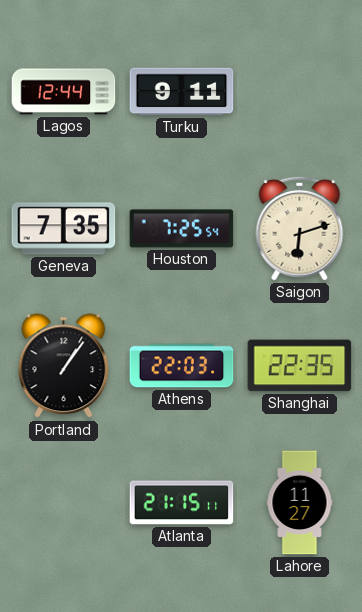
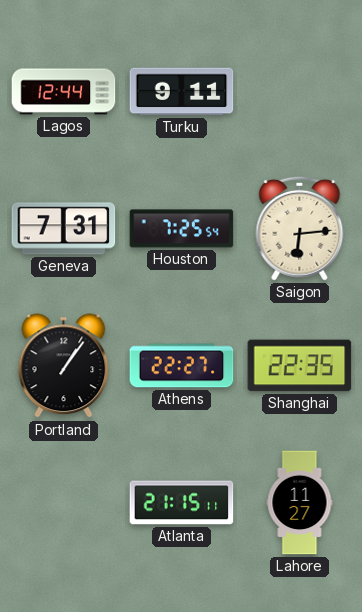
Geneva: 7:35 -> 7:31 (64, 229)
Saigon: 6:12 -> 6:14 (300, 228)
Athens: 22:03 -> 22:27 (182, 366)
